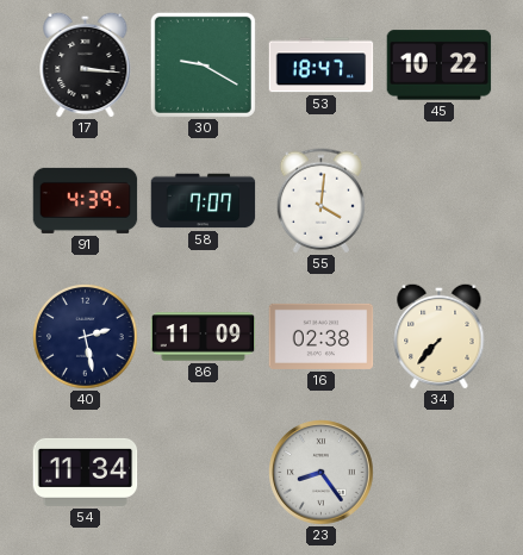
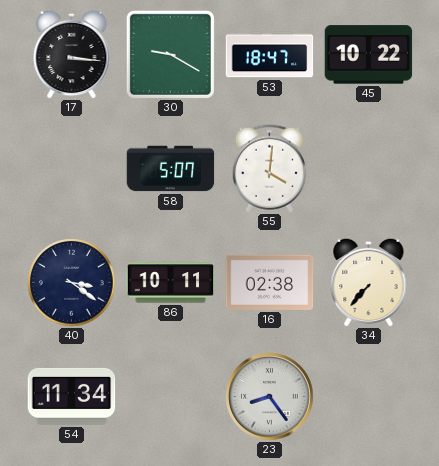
91: 4:39 -> none (86, 200)
58: 7:07 -> 5:07 (171, 169)
40: 2:28 -> 3:21 (72, 283)
86: 11:09 -> 10:11 (171, 283)
